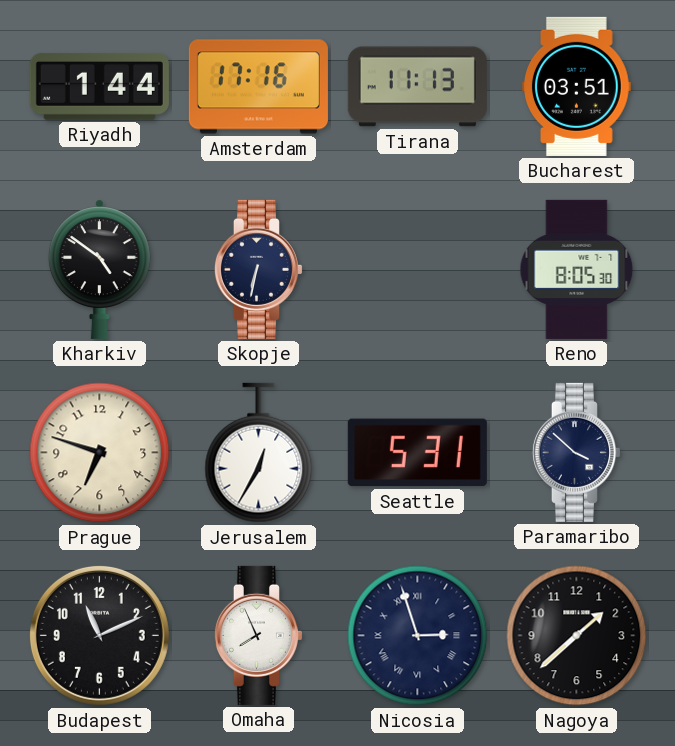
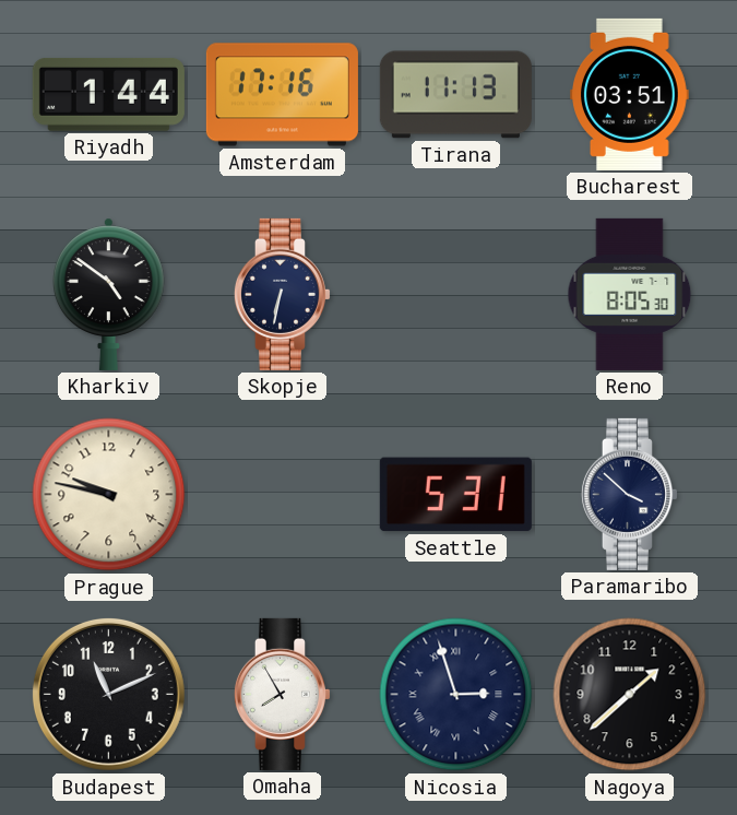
Prague: 6:48 -> 9:47 (109, 495)
Jerusalem: 12:35 -> none (259, 453)
Omaha: 7:56 -> 7:55 (282, 694)
